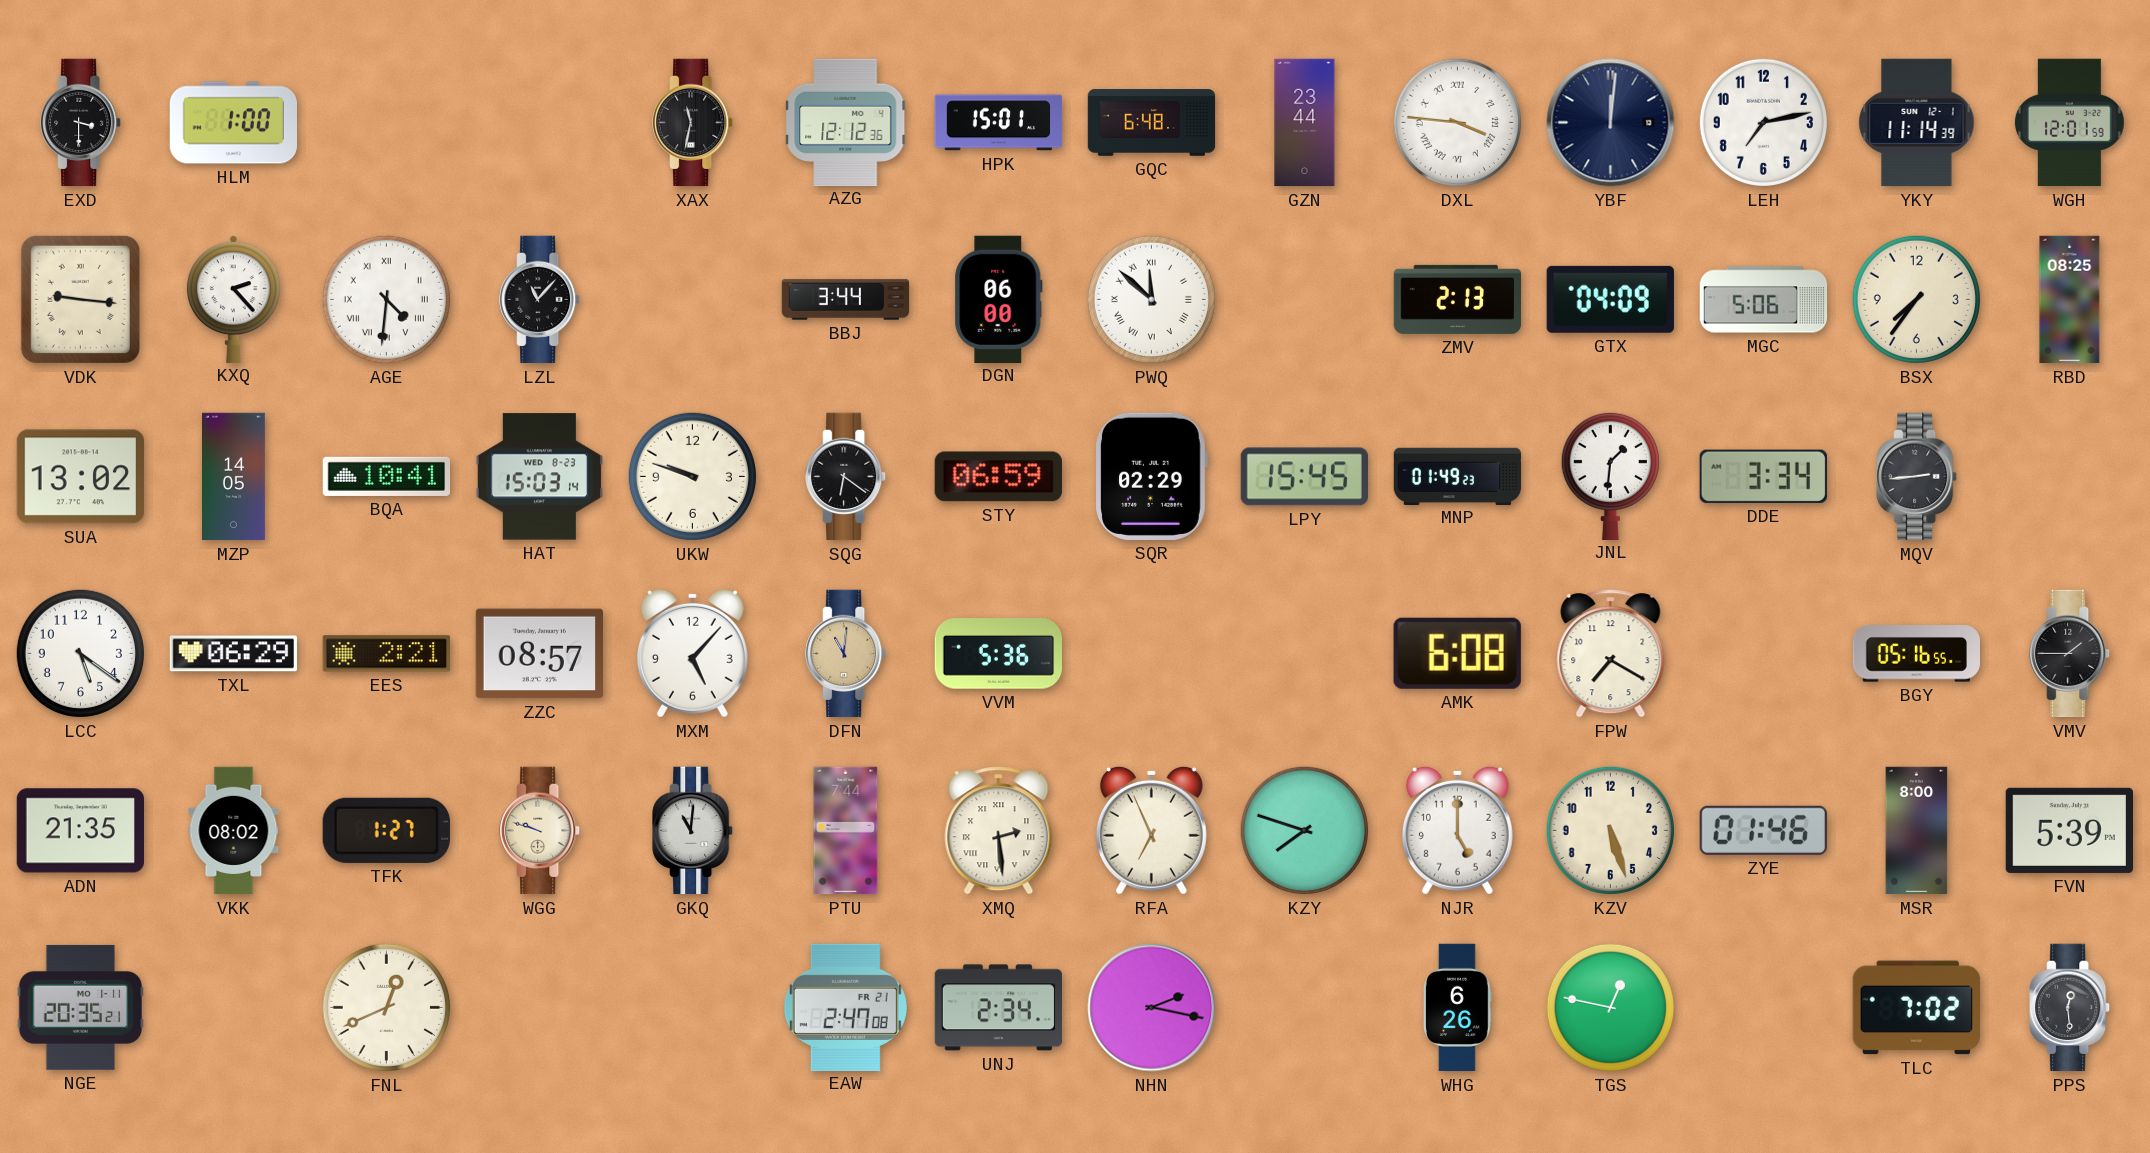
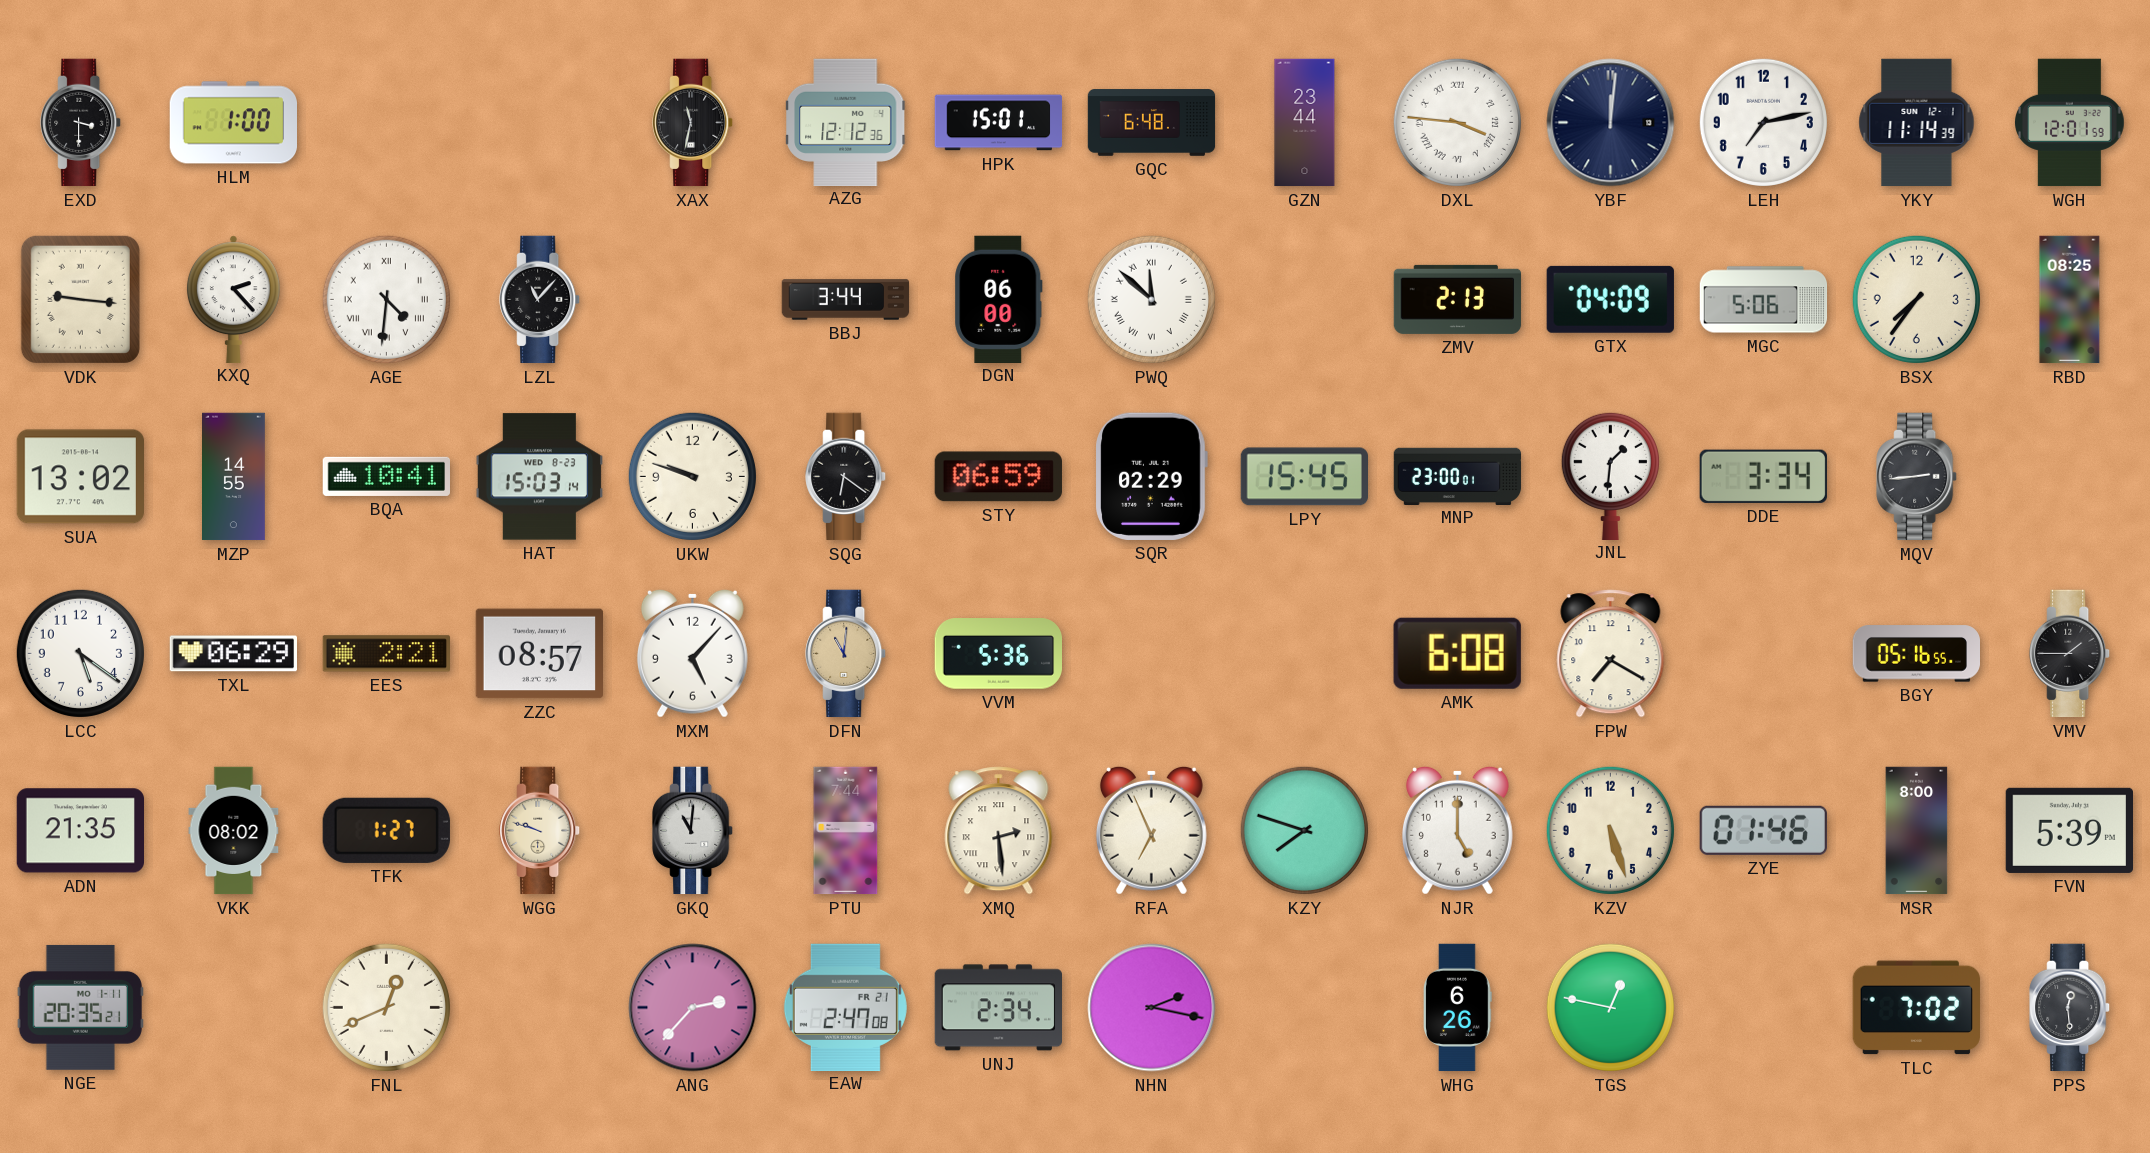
MZP: 14:05 -> 14:55 (234, 477)
MNP: 01:49 -> 23:00 (1458, 476)
ANG: none -> 2:37 (693, 1008)
